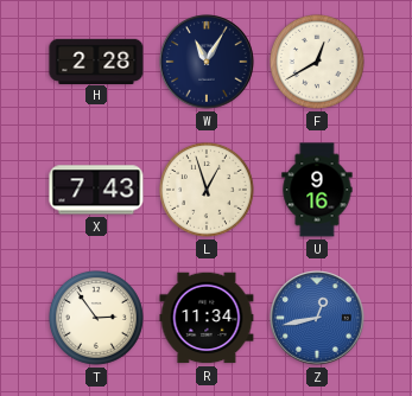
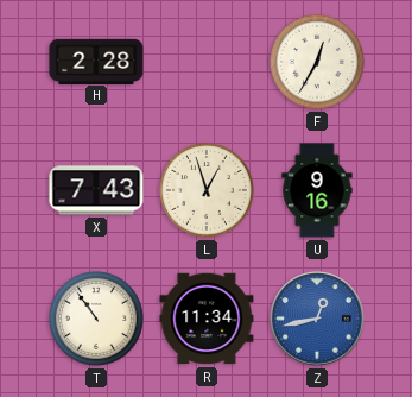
W: 11:05 -> none (207, 62)
F: 12:40 -> 12:35 (317, 62)
T: 2:54 -> 10:54 (96, 319)
